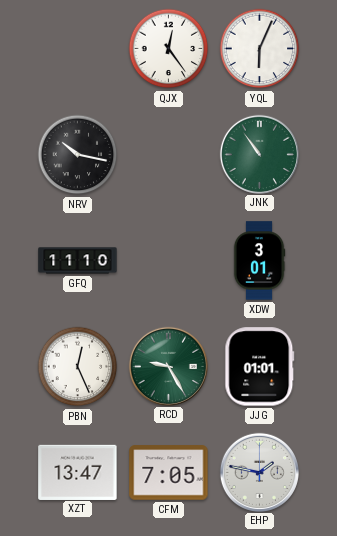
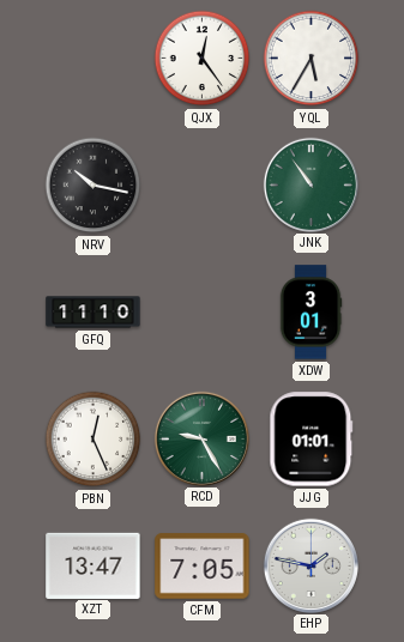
YQL: 6:04 -> 5:35 (312, 59)
